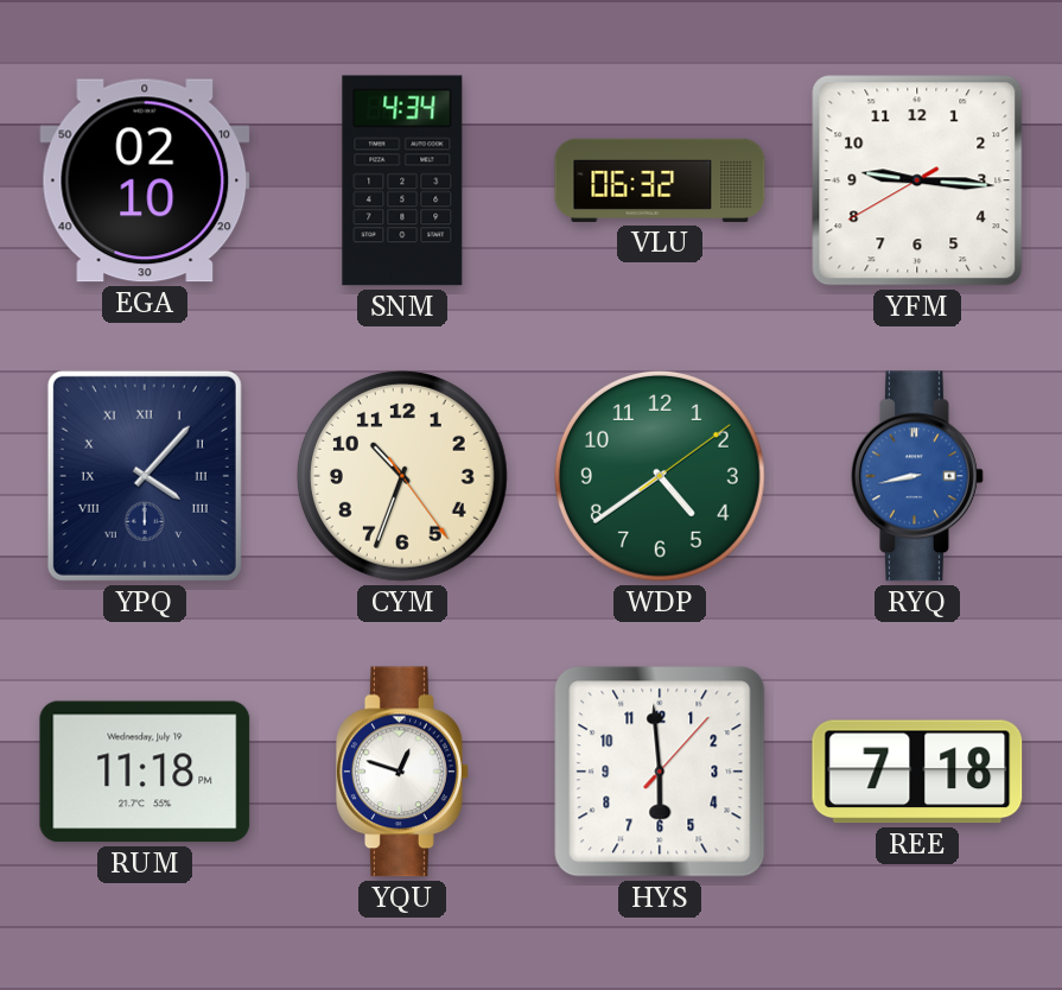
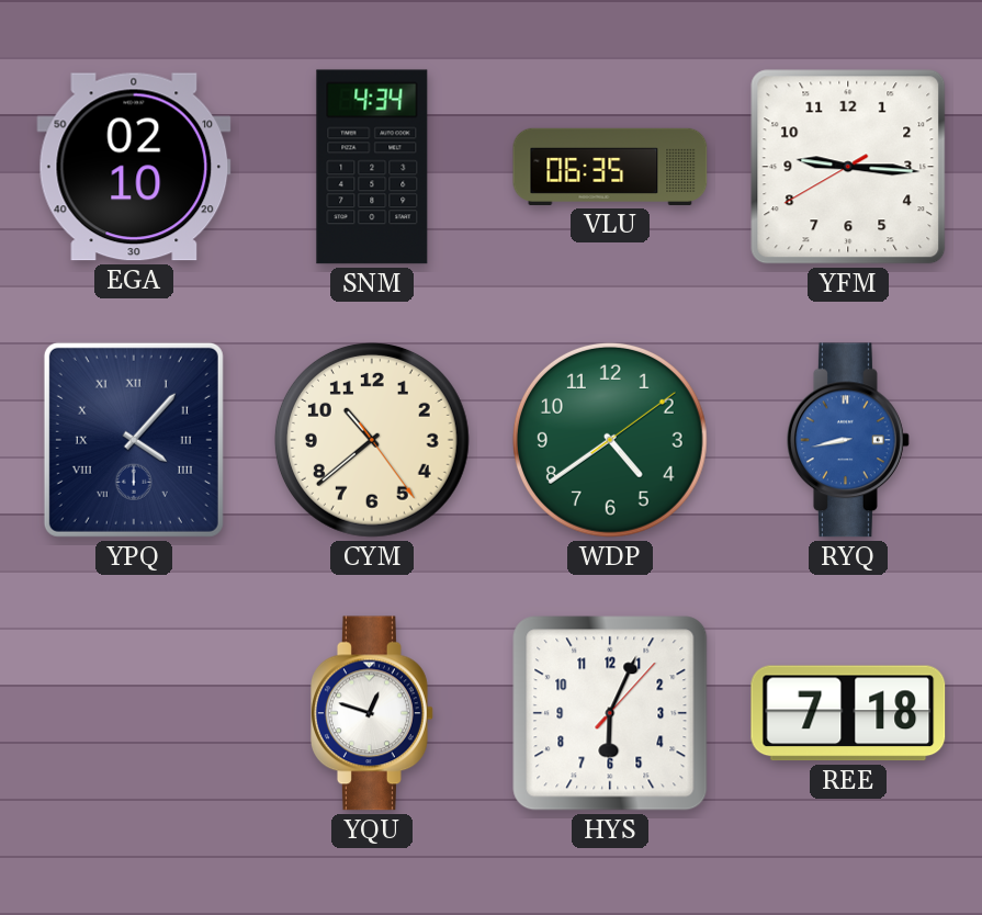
VLU: 06:32 -> 06:35 (610, 167)
CYM: 10:33 -> 10:38 (372, 440)
RUM: 11:18 -> none (145, 772)
HYS: 5:59 -> 6:04 (610, 713)
